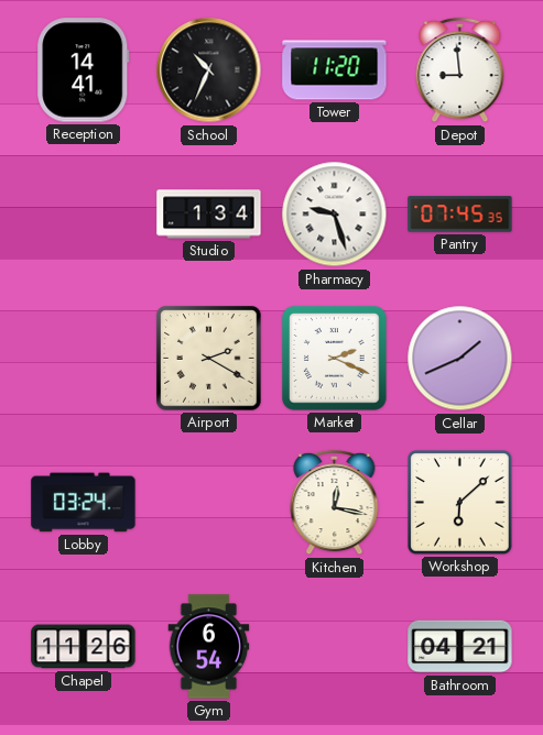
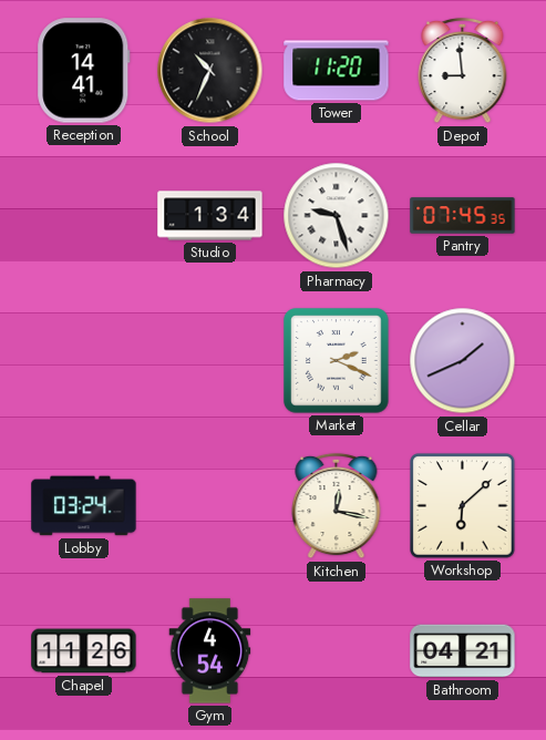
Airport: 2:20 -> none (209, 359)
Gym: 6:54 -> 4:54 (210, 651)
